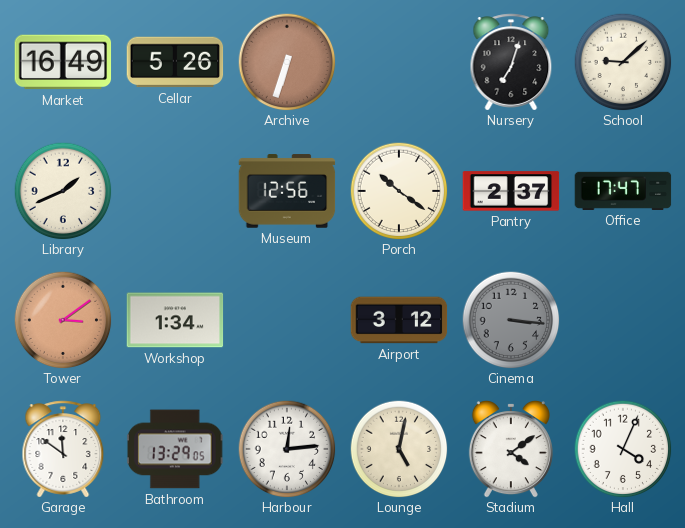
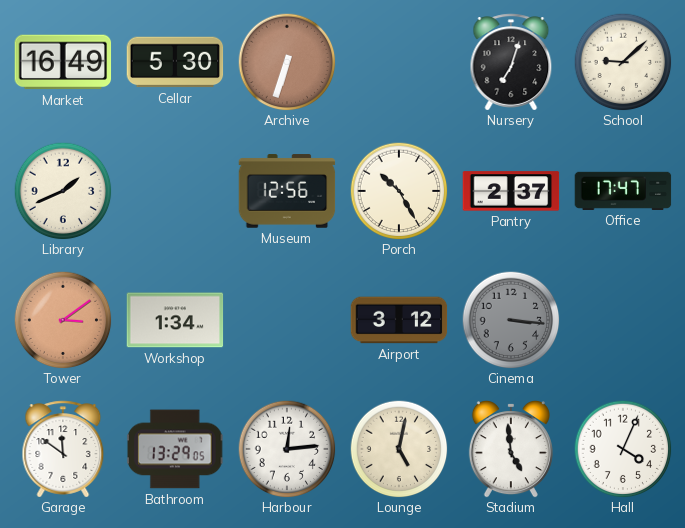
Cellar: 5:26 -> 5:30 (175, 62)
Porch: 10:21 -> 10:25 (399, 191)
Stadium: 4:09 -> 4:59 (511, 450)
